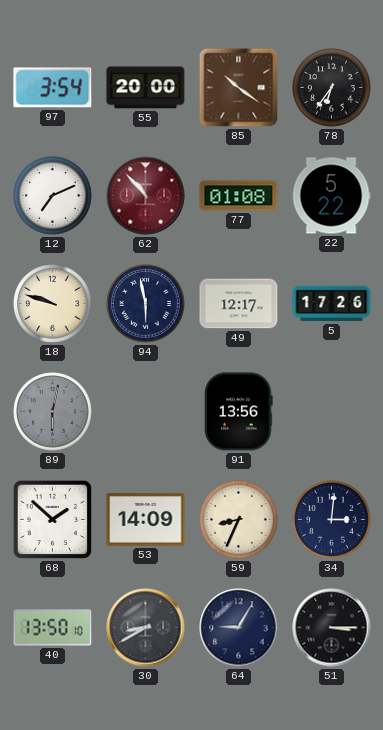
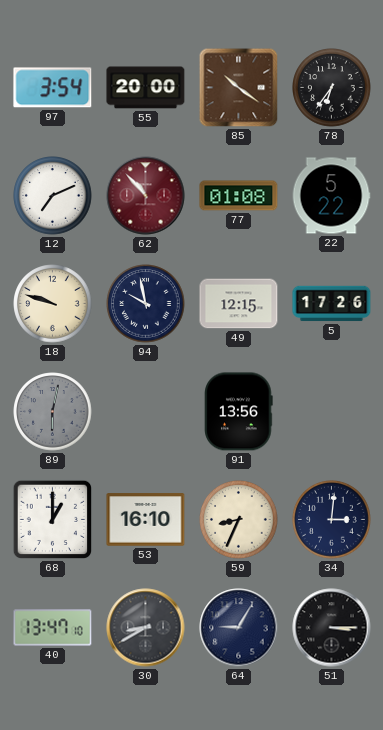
94: 5:58 -> 9:58 (146, 304)
49: 12:17 -> 12:15 (239, 304)
68: 1:52 -> 1:00 (53, 520)
53: 14:09 -> 16:10 (146, 520)
40: 13:50 -> 13:47 (53, 628)
